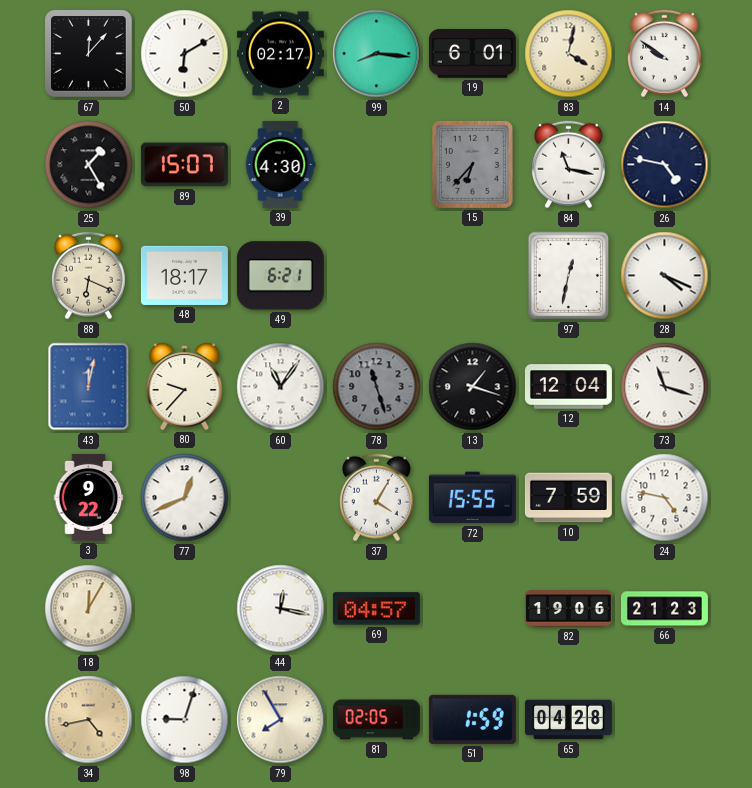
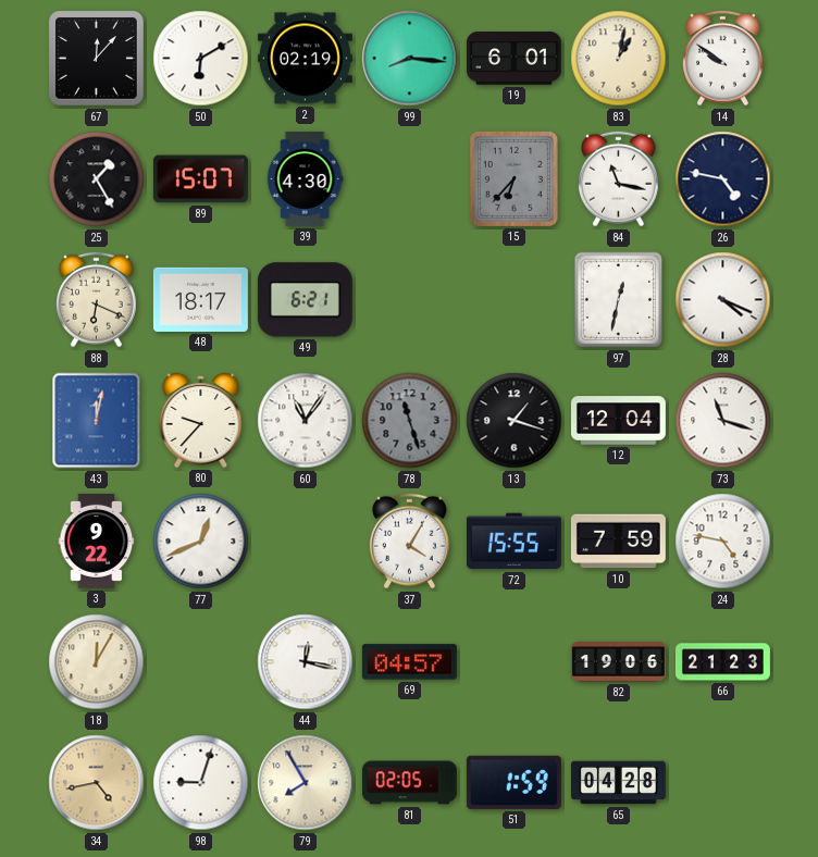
2: 02:17 -> 02:19 (305, 59)
83: 4:02 -> 1:02 (619, 59)
